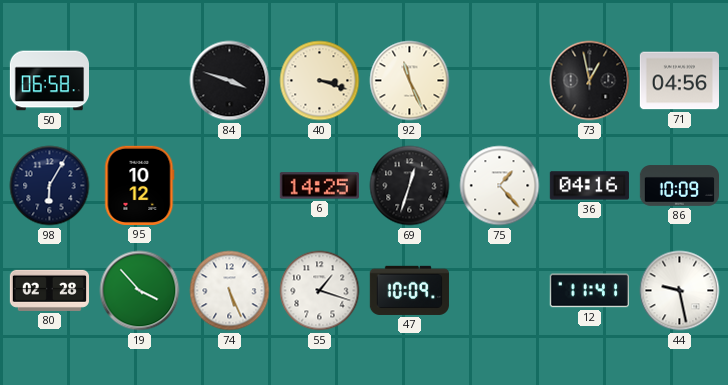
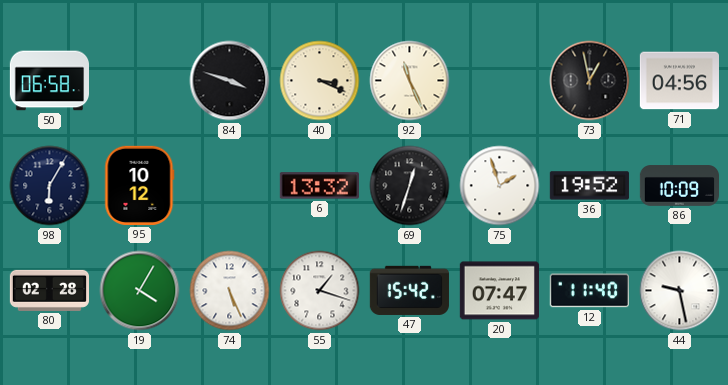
40: 3:18 -> 3:19 (320, 81)
6: 14:25 -> 13:32 (319, 186)
75: 1:23 -> 1:57 (500, 186)
36: 04:16 -> 19:52 (589, 186)
19: 3:53 -> 4:05 (140, 291)
47: 10:09 -> 15:42 (409, 290)
20: none -> 07:47 (499, 291)
12: 11:41 -> 11:40 (589, 291)
